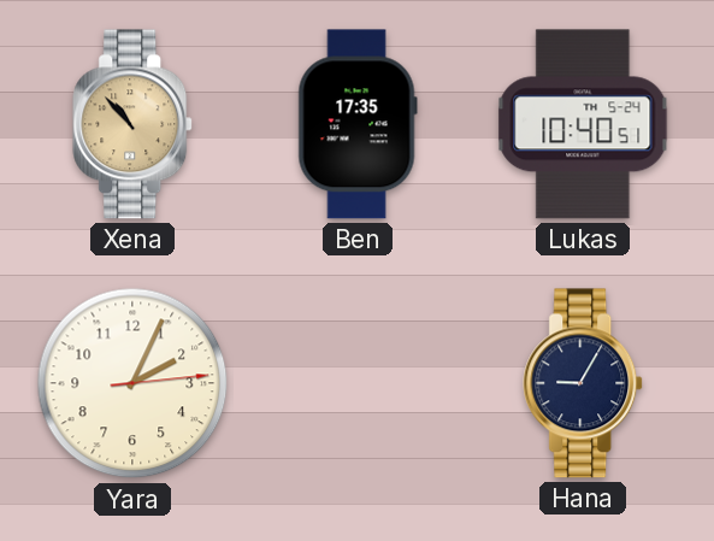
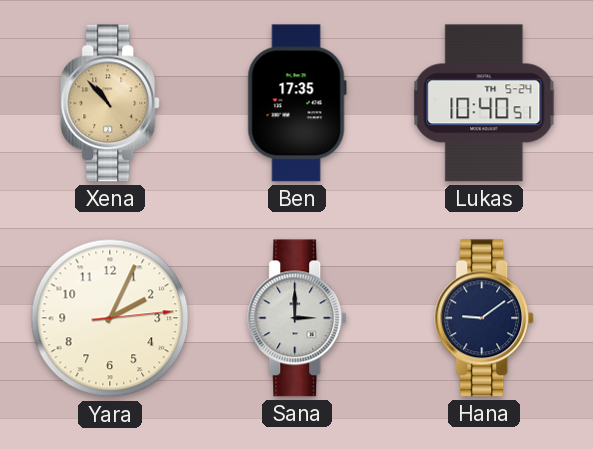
Sana: none -> 3:00 (298, 318)
Hana: 9:05 -> 9:09 (485, 318)
